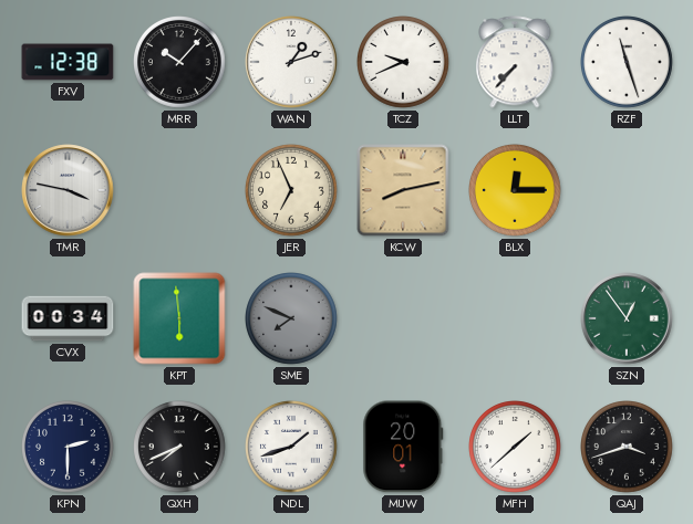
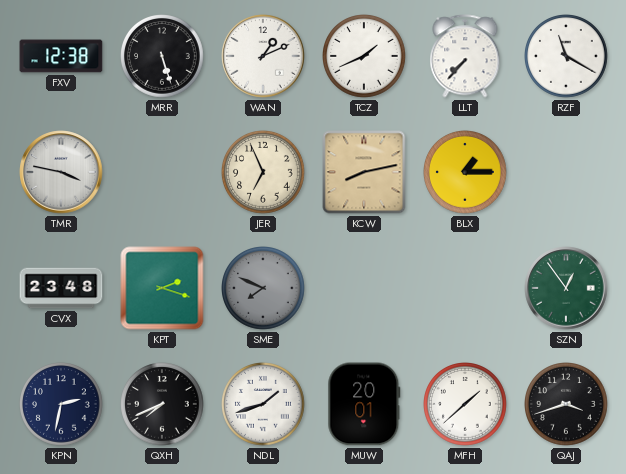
MRR: 10:07 -> 5:27 (163, 57)
WAN: 1:12 -> 1:11 (263, 56)
TCZ: 9:41 -> 1:41 (365, 57)
RZF: 11:27 -> 11:20 (567, 57)
BLX: 12:15 -> 1:15 (466, 173)
CVX: 00:34 -> 23:48 (61, 288)
KPT: 5:59 -> 2:18 (162, 288)
KPN: 2:30 -> 2:32 (62, 405)
